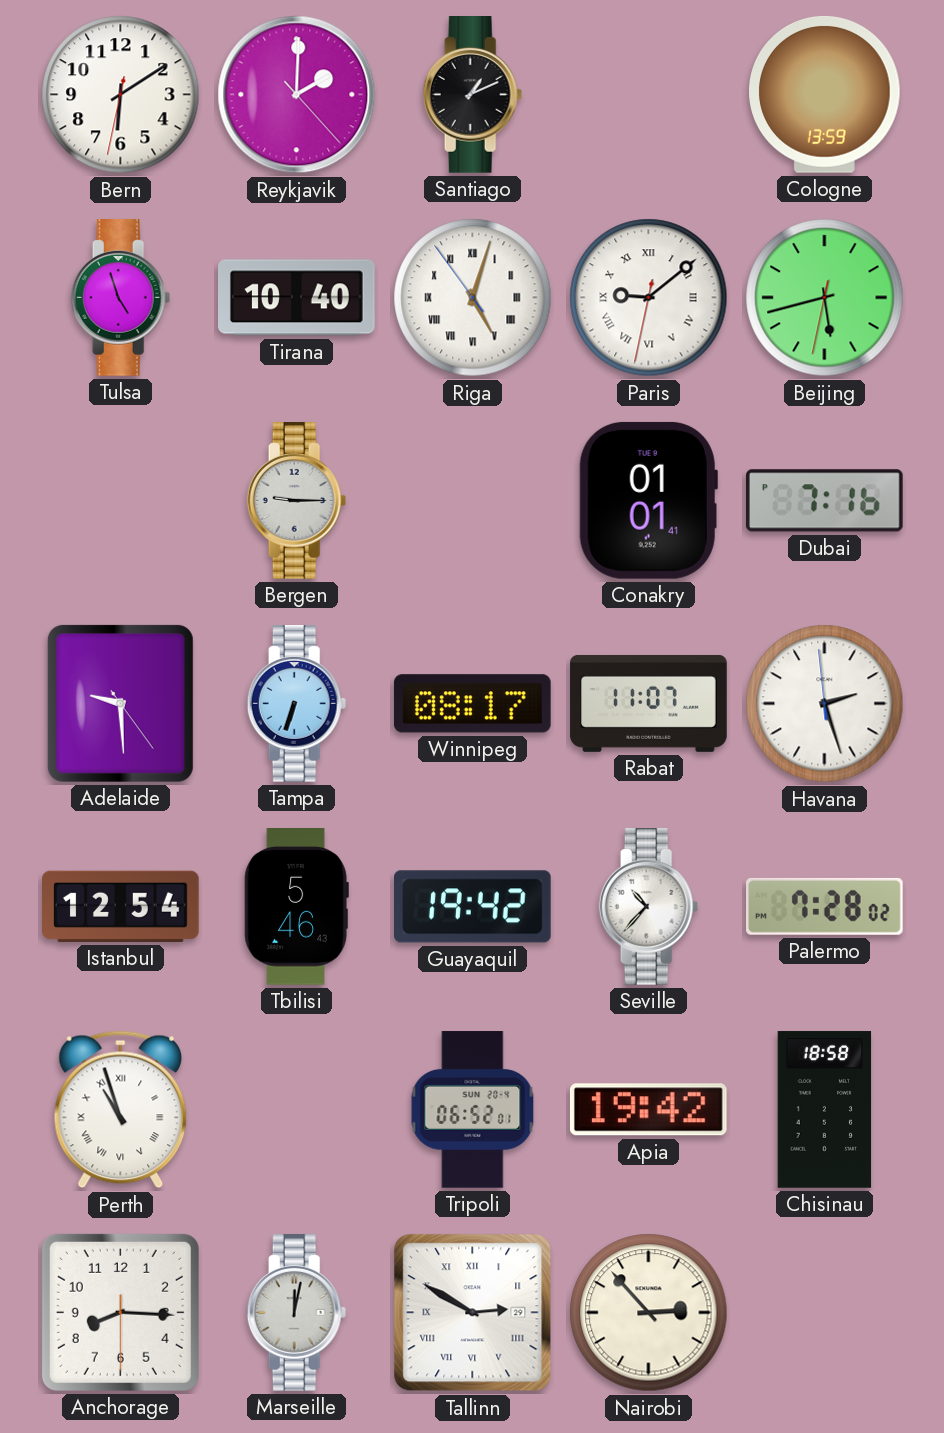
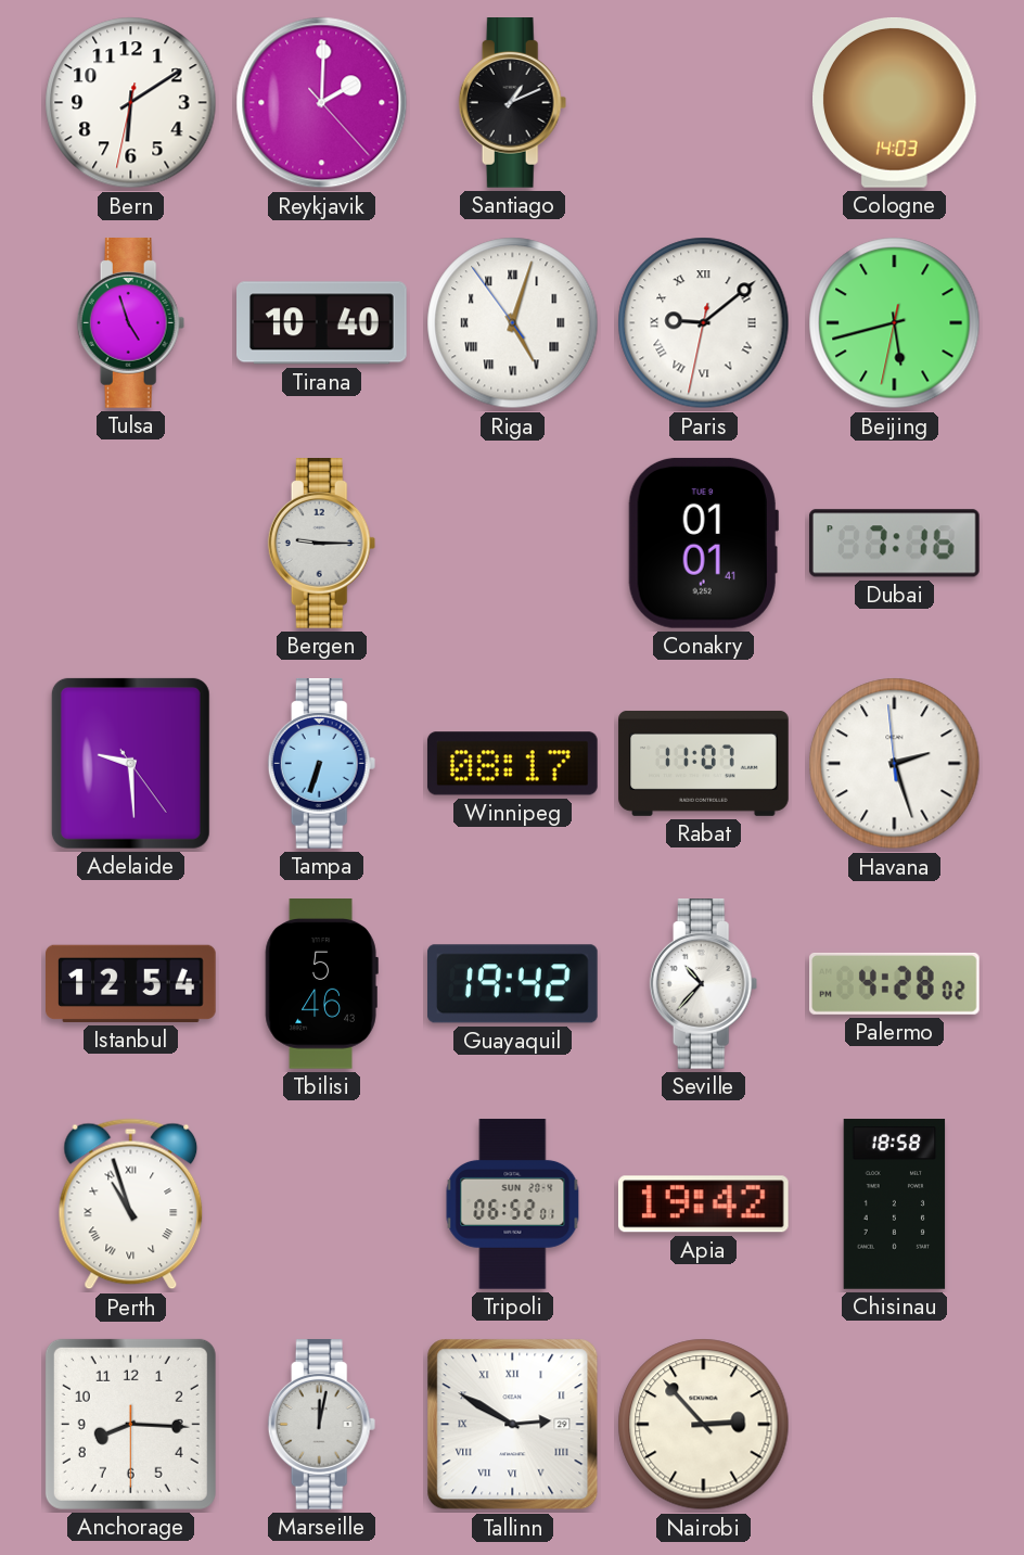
Cologne: 13:59 -> 14:03 (895, 102)
Palermo: 7:28 -> 4:28 (895, 983)
